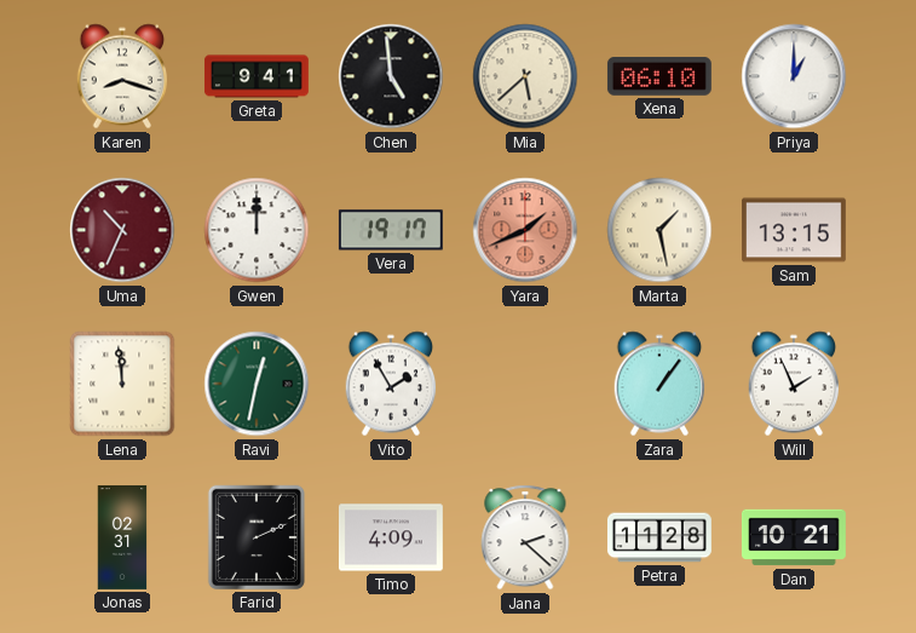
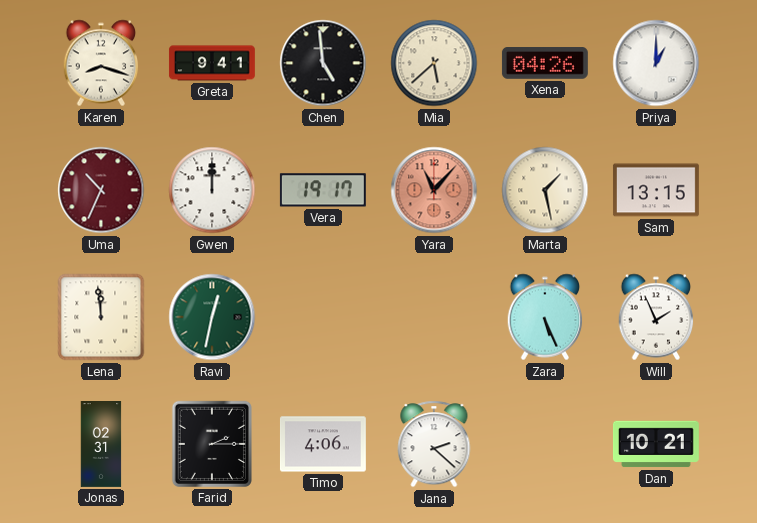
Xena: 06:10 -> 04:26 (545, 64)
Yara: 1:41 -> 11:07 (434, 190)
Vito: 1:55 -> none (391, 384)
Zara: 1:06 -> 5:26 (545, 317)
Farid: 2:11 -> 2:15 (212, 444)
Timo: 4:09 -> 4:06 (323, 444)
Petra: 11:28 -> none (659, 537)
